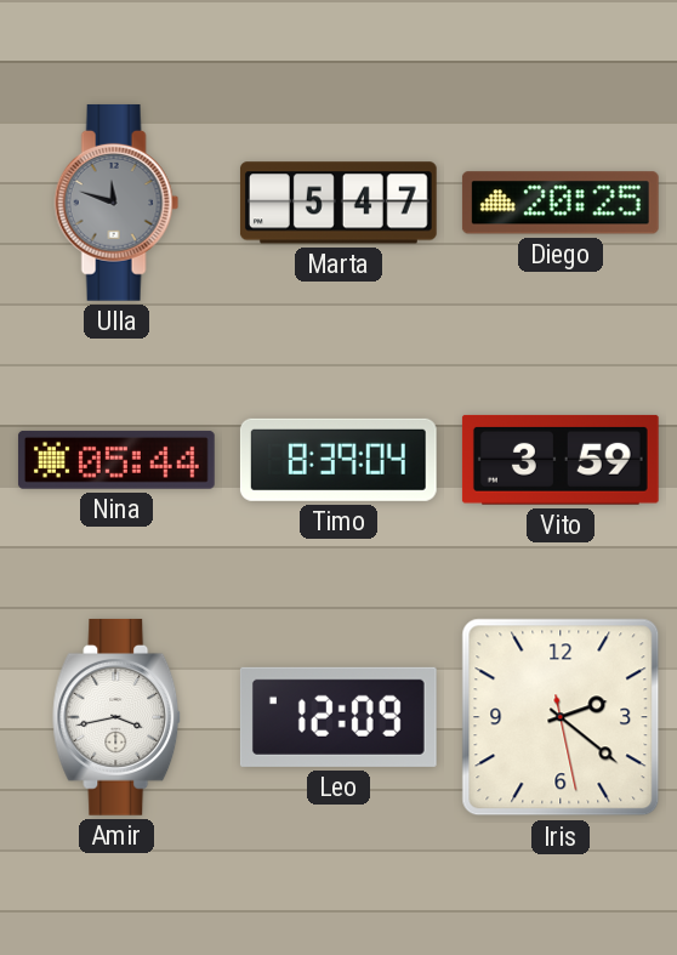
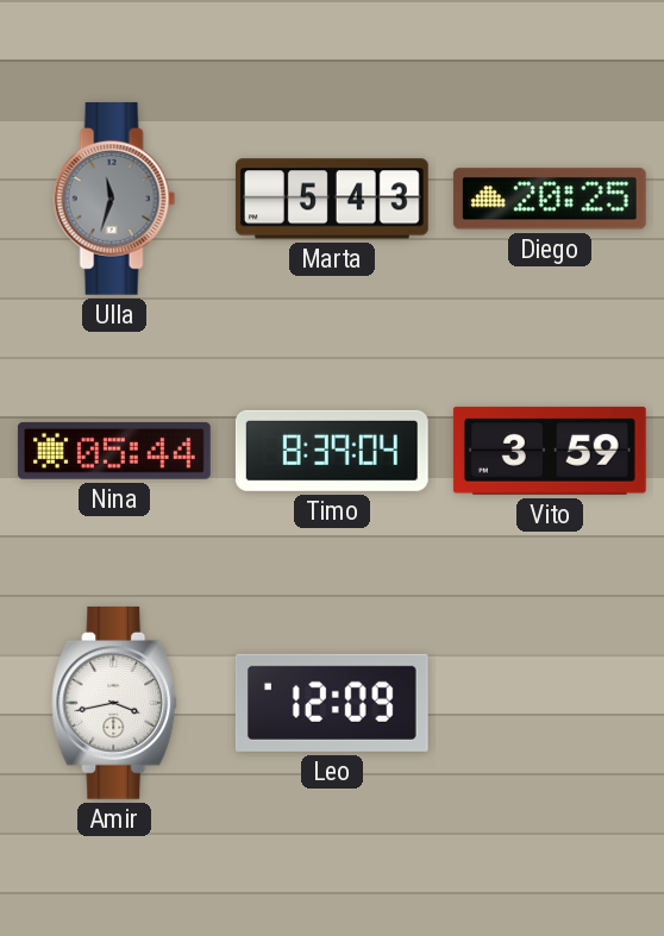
Ulla: 11:48 -> 11:33 (114, 199)
Marta: 5:47 -> 5:43 (332, 199)
Iris: 2:21 -> none (561, 717)
